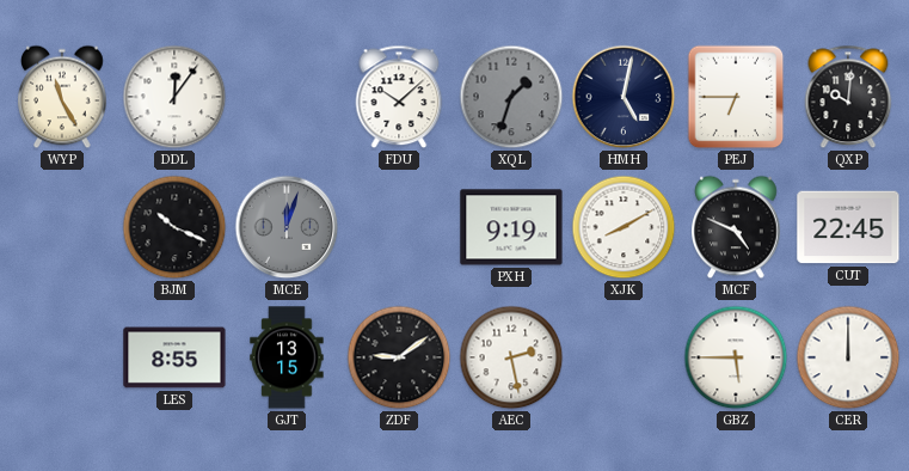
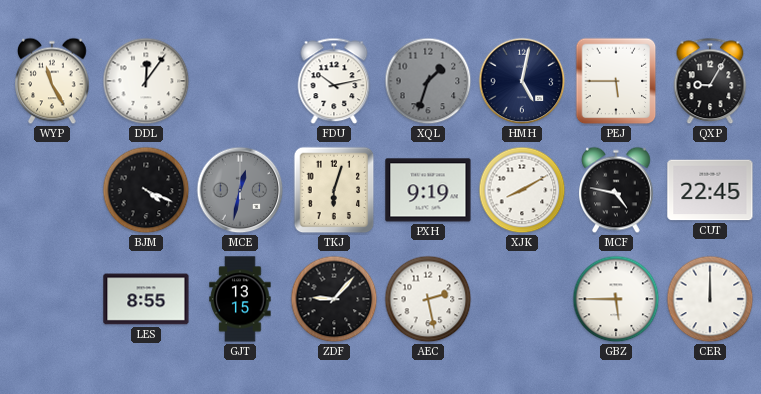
FDU: 10:08 -> 10:13 (334, 81)
PEJ: 6:45 -> 5:45 (616, 81)
QXP: 10:01 -> 9:05 (710, 81)
BJM: 10:19 -> 4:19 (146, 190)
MCE: 12:03 -> 12:32 (240, 190)
TKJ: none -> 6:03 (334, 190)
MCF: 4:49 -> 4:47 (617, 190)
ZDF: 9:09 -> 9:07 (334, 299)
